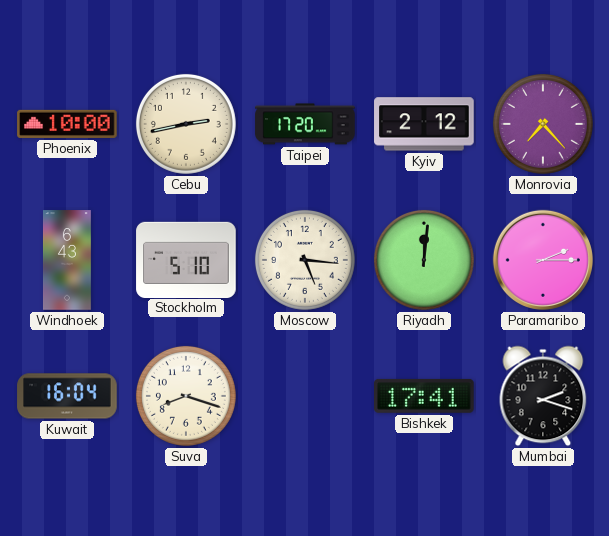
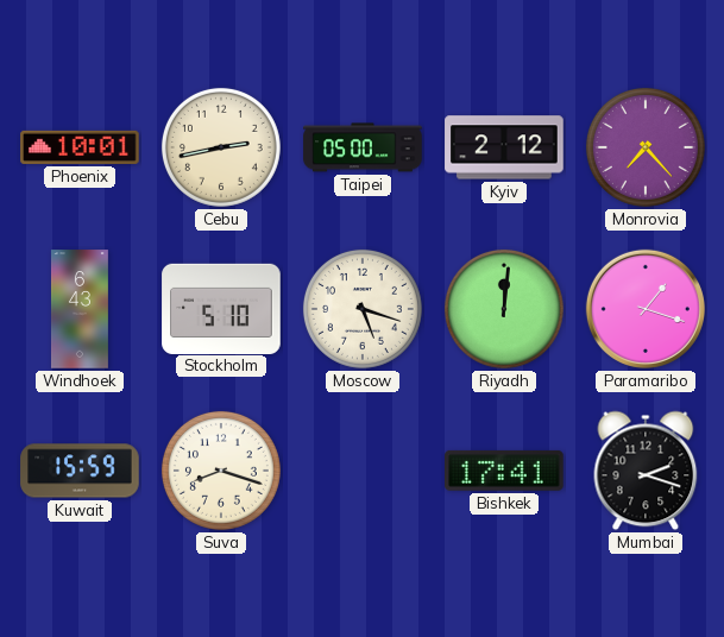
Phoenix: 10:00 -> 10:01 (80, 147)
Taipei: 17:20 -> 05:00 (363, 147)
Moscow: 5:16 -> 5:18 (363, 309)
Paramaribo: 2:15 -> 1:18 (646, 309)
Kuwait: 16:04 -> 15:59 (80, 471)
